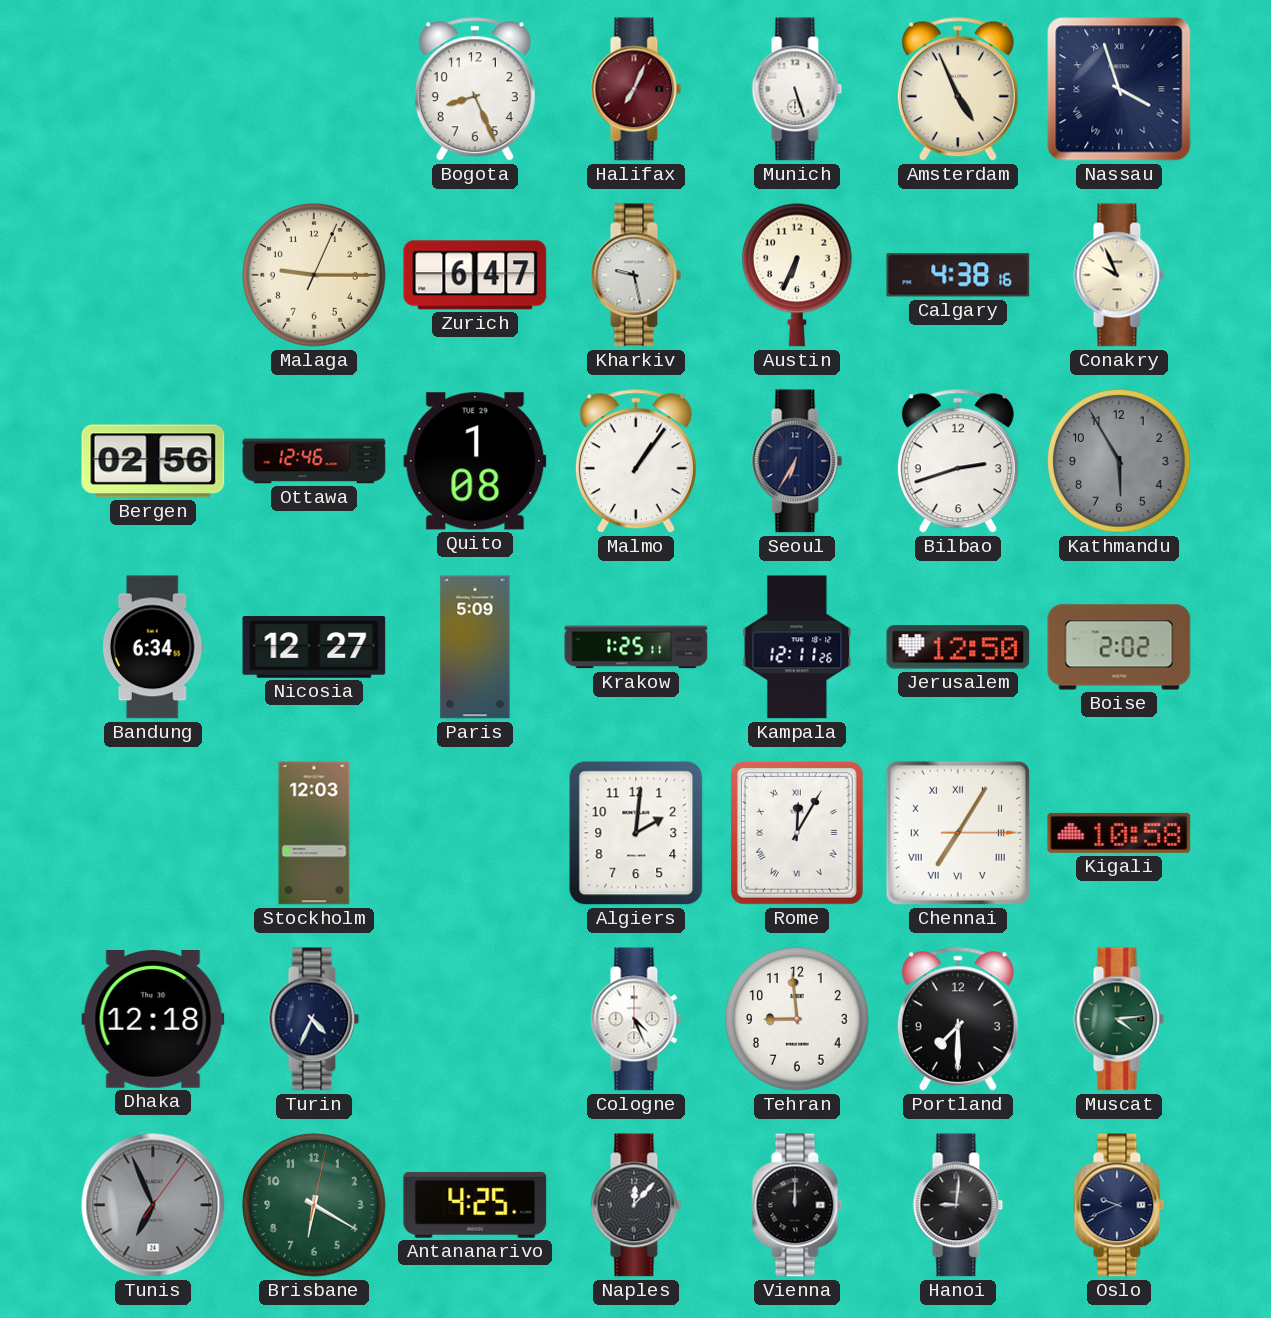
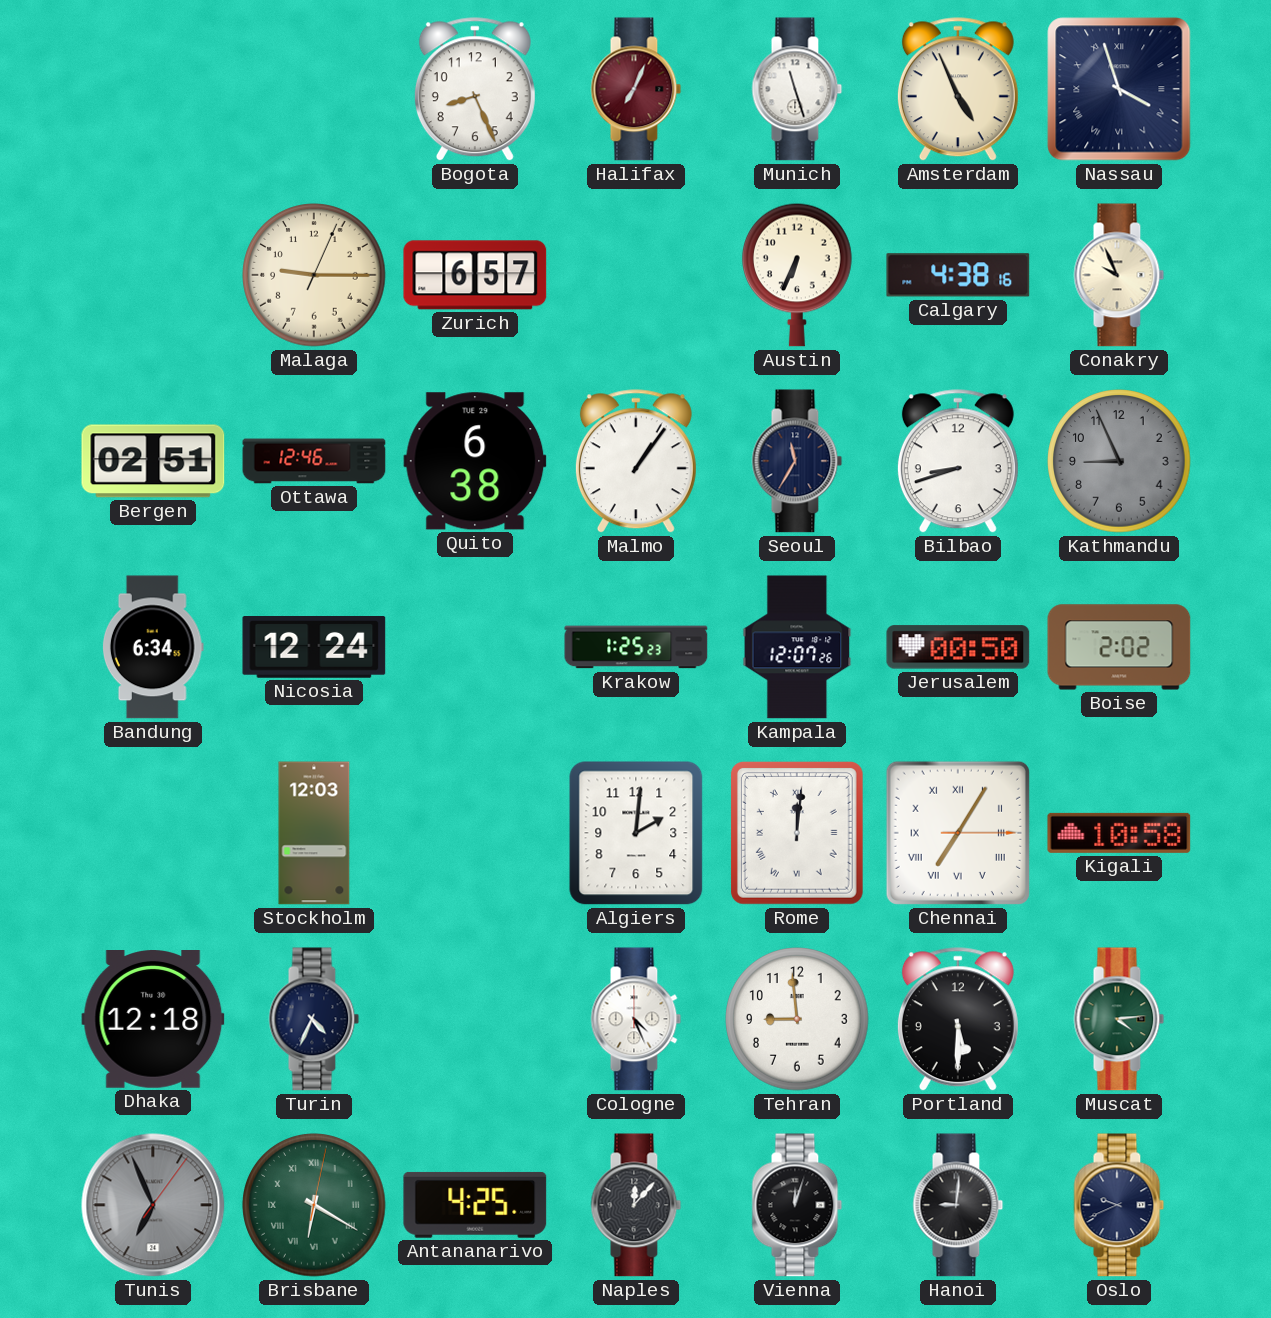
Munich: 5:27 -> 11:27 (797, 89)
Zurich: 6:47 -> 6:57 (475, 275)
Kharkiv: 9:28 -> none (636, 275)
Bergen: 02:56 -> 02:51 (153, 461)
Quito: 1:08 -> 6:38 (475, 461)
Seoul: 6:35 -> 11:35 (797, 461)
Bilbao: 2:42 -> 8:42 (958, 462)
Kathmandu: 5:55 -> 8:56 (1119, 461)
Nicosia: 12:27 -> 12:24 (314, 647)
Paris: 5:09 -> none (475, 647)
Krakow: 1:25:11 -> 1:25:23 (636, 647)
Kampala: 12:11 -> 12:07 (797, 647)
Jerusalem: 12:50 -> 00:50 (958, 647)
Rome: 12:05 -> 12:01 (797, 833)
Portland: 7:30 -> 5:30 (958, 1020)
Brisbane numerals: Arabic -> Roman (314, 1205)
Vienna: 12:00 -> 12:03 (797, 1205)
